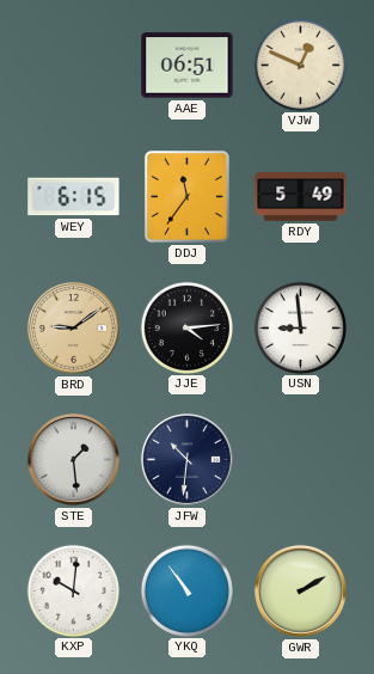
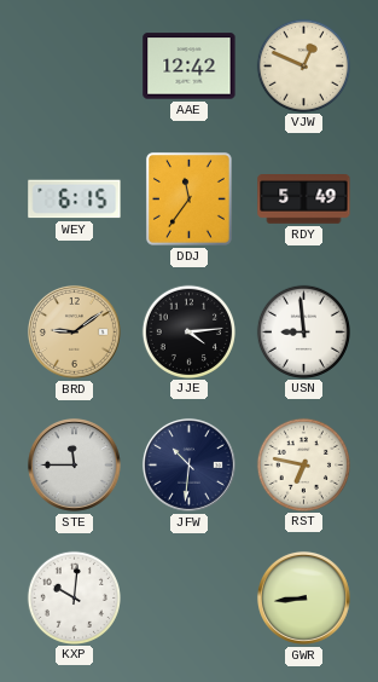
AAE: 06:51 -> 12:42 (190, 67)
STE: 1:29 -> 11:45 (74, 464)
RST: none -> 6:47 (303, 464)
YKQ: 10:54 -> none (186, 590)
GWR: 2:10 -> 8:44 (303, 597)
